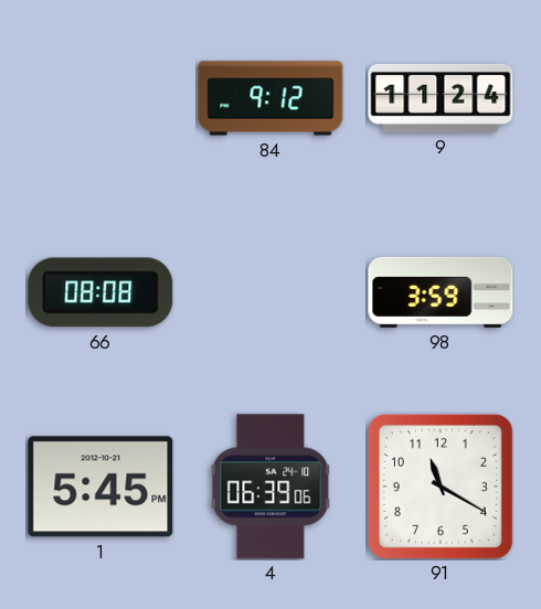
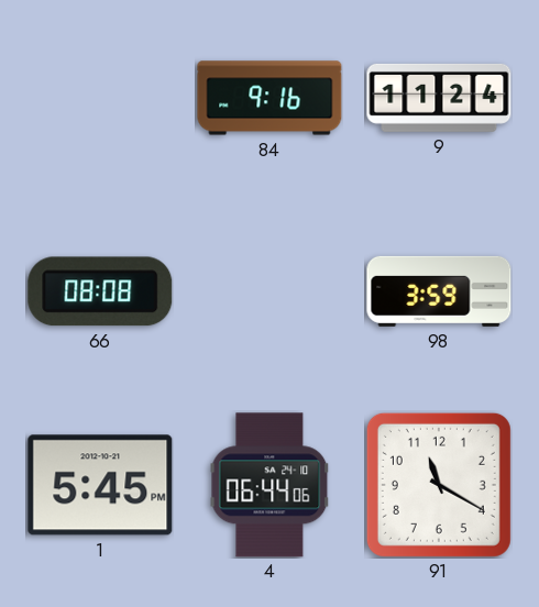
84: 9:12 -> 9:16 (269, 98)
4: 06:39 -> 06:44 (269, 485)
